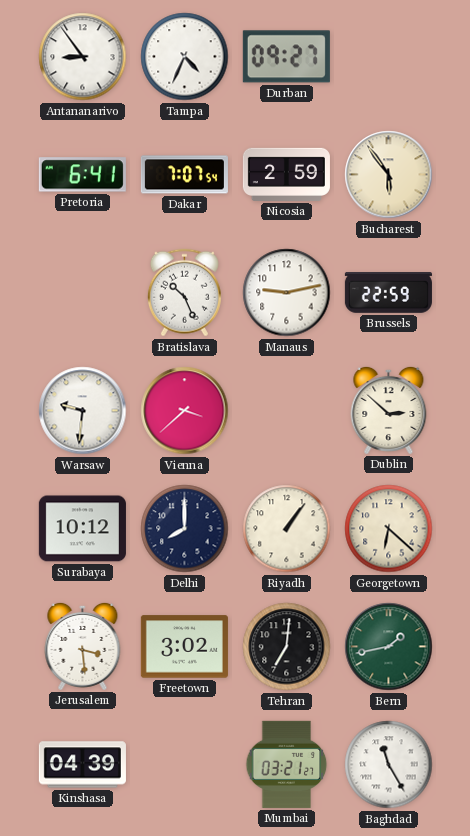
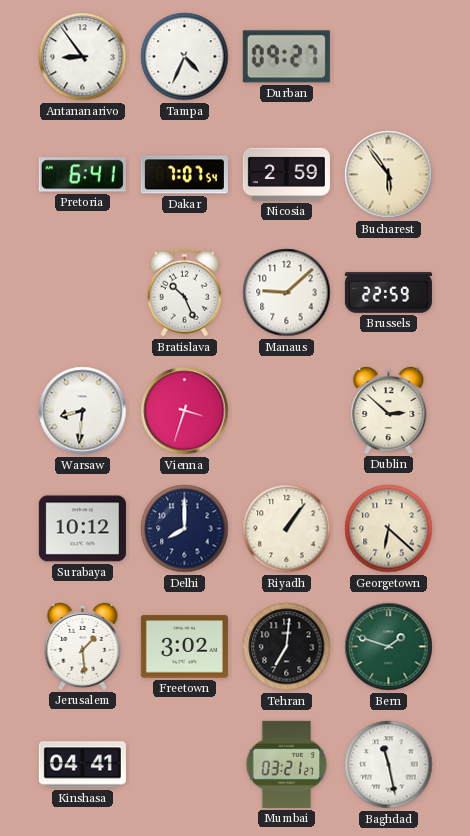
Manaus: 9:13 -> 9:08 (287, 293)
Warsaw: 9:31 -> 8:31 (83, 411)
Vienna: 3:38 -> 3:33 (185, 411)
Jerusalem: 3:29 -> 1:29 (83, 646)
Bern: 1:43 -> 1:48 (389, 647)
Kinshasa: 04:39 -> 04:41 (82, 765)
Baghdad: 11:25 -> 11:28 (389, 765)
